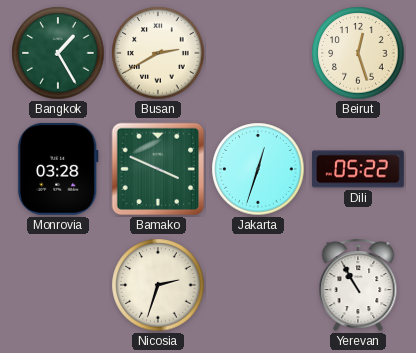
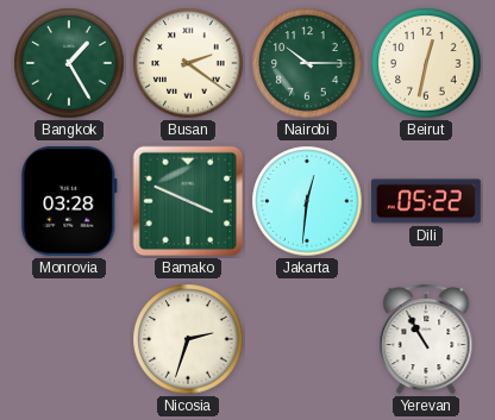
Busan: 2:40 -> 2:21 (188, 63)
Nairobi: none -> 10:15 (307, 63)
Beirut: 12:27 -> 12:32 (426, 63)
Jakarta: 12:33 -> 12:31 (307, 201)
